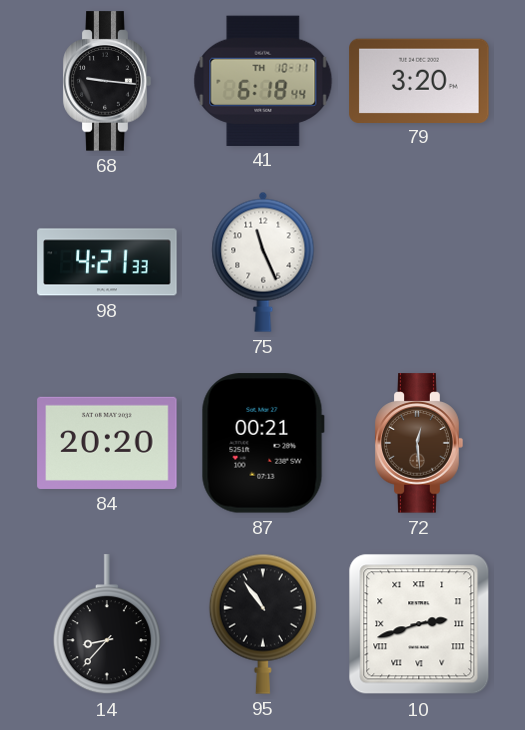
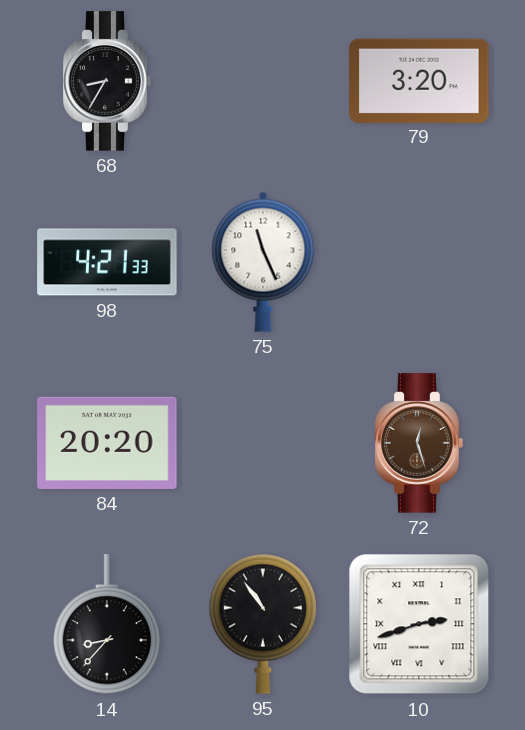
68: 9:16 -> 8:35 (107, 81)
41: 6:18 -> none (263, 80)
87: 00:21 -> none (263, 443)
72: 12:29 -> 12:27 (419, 443)
